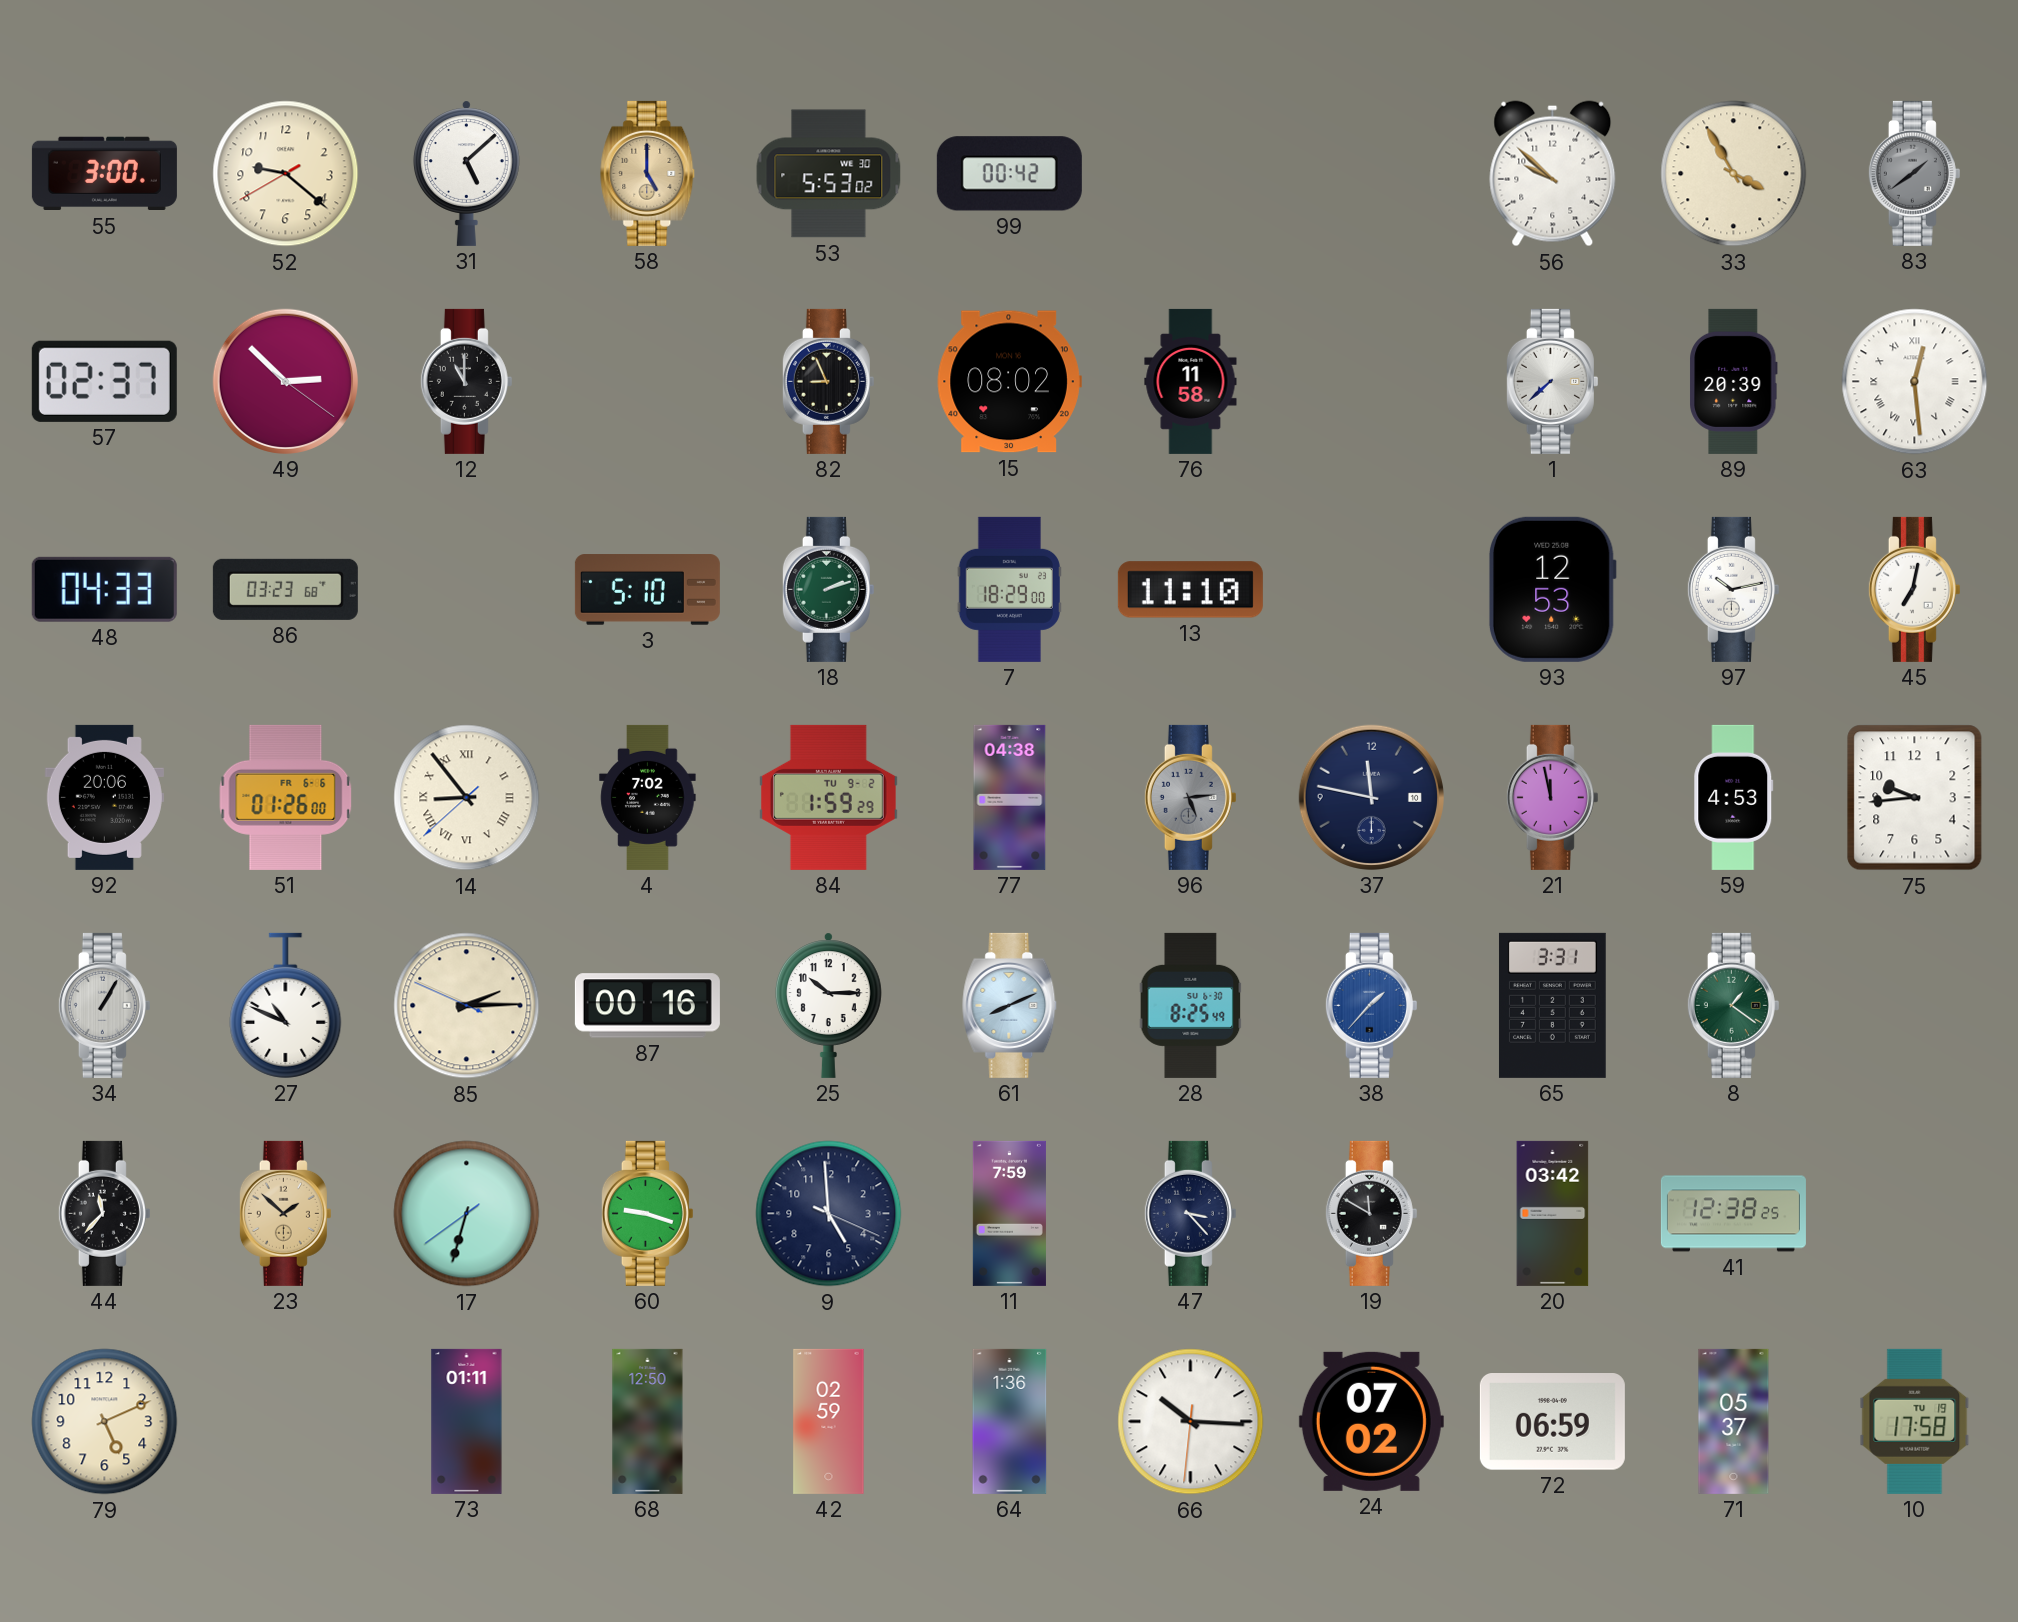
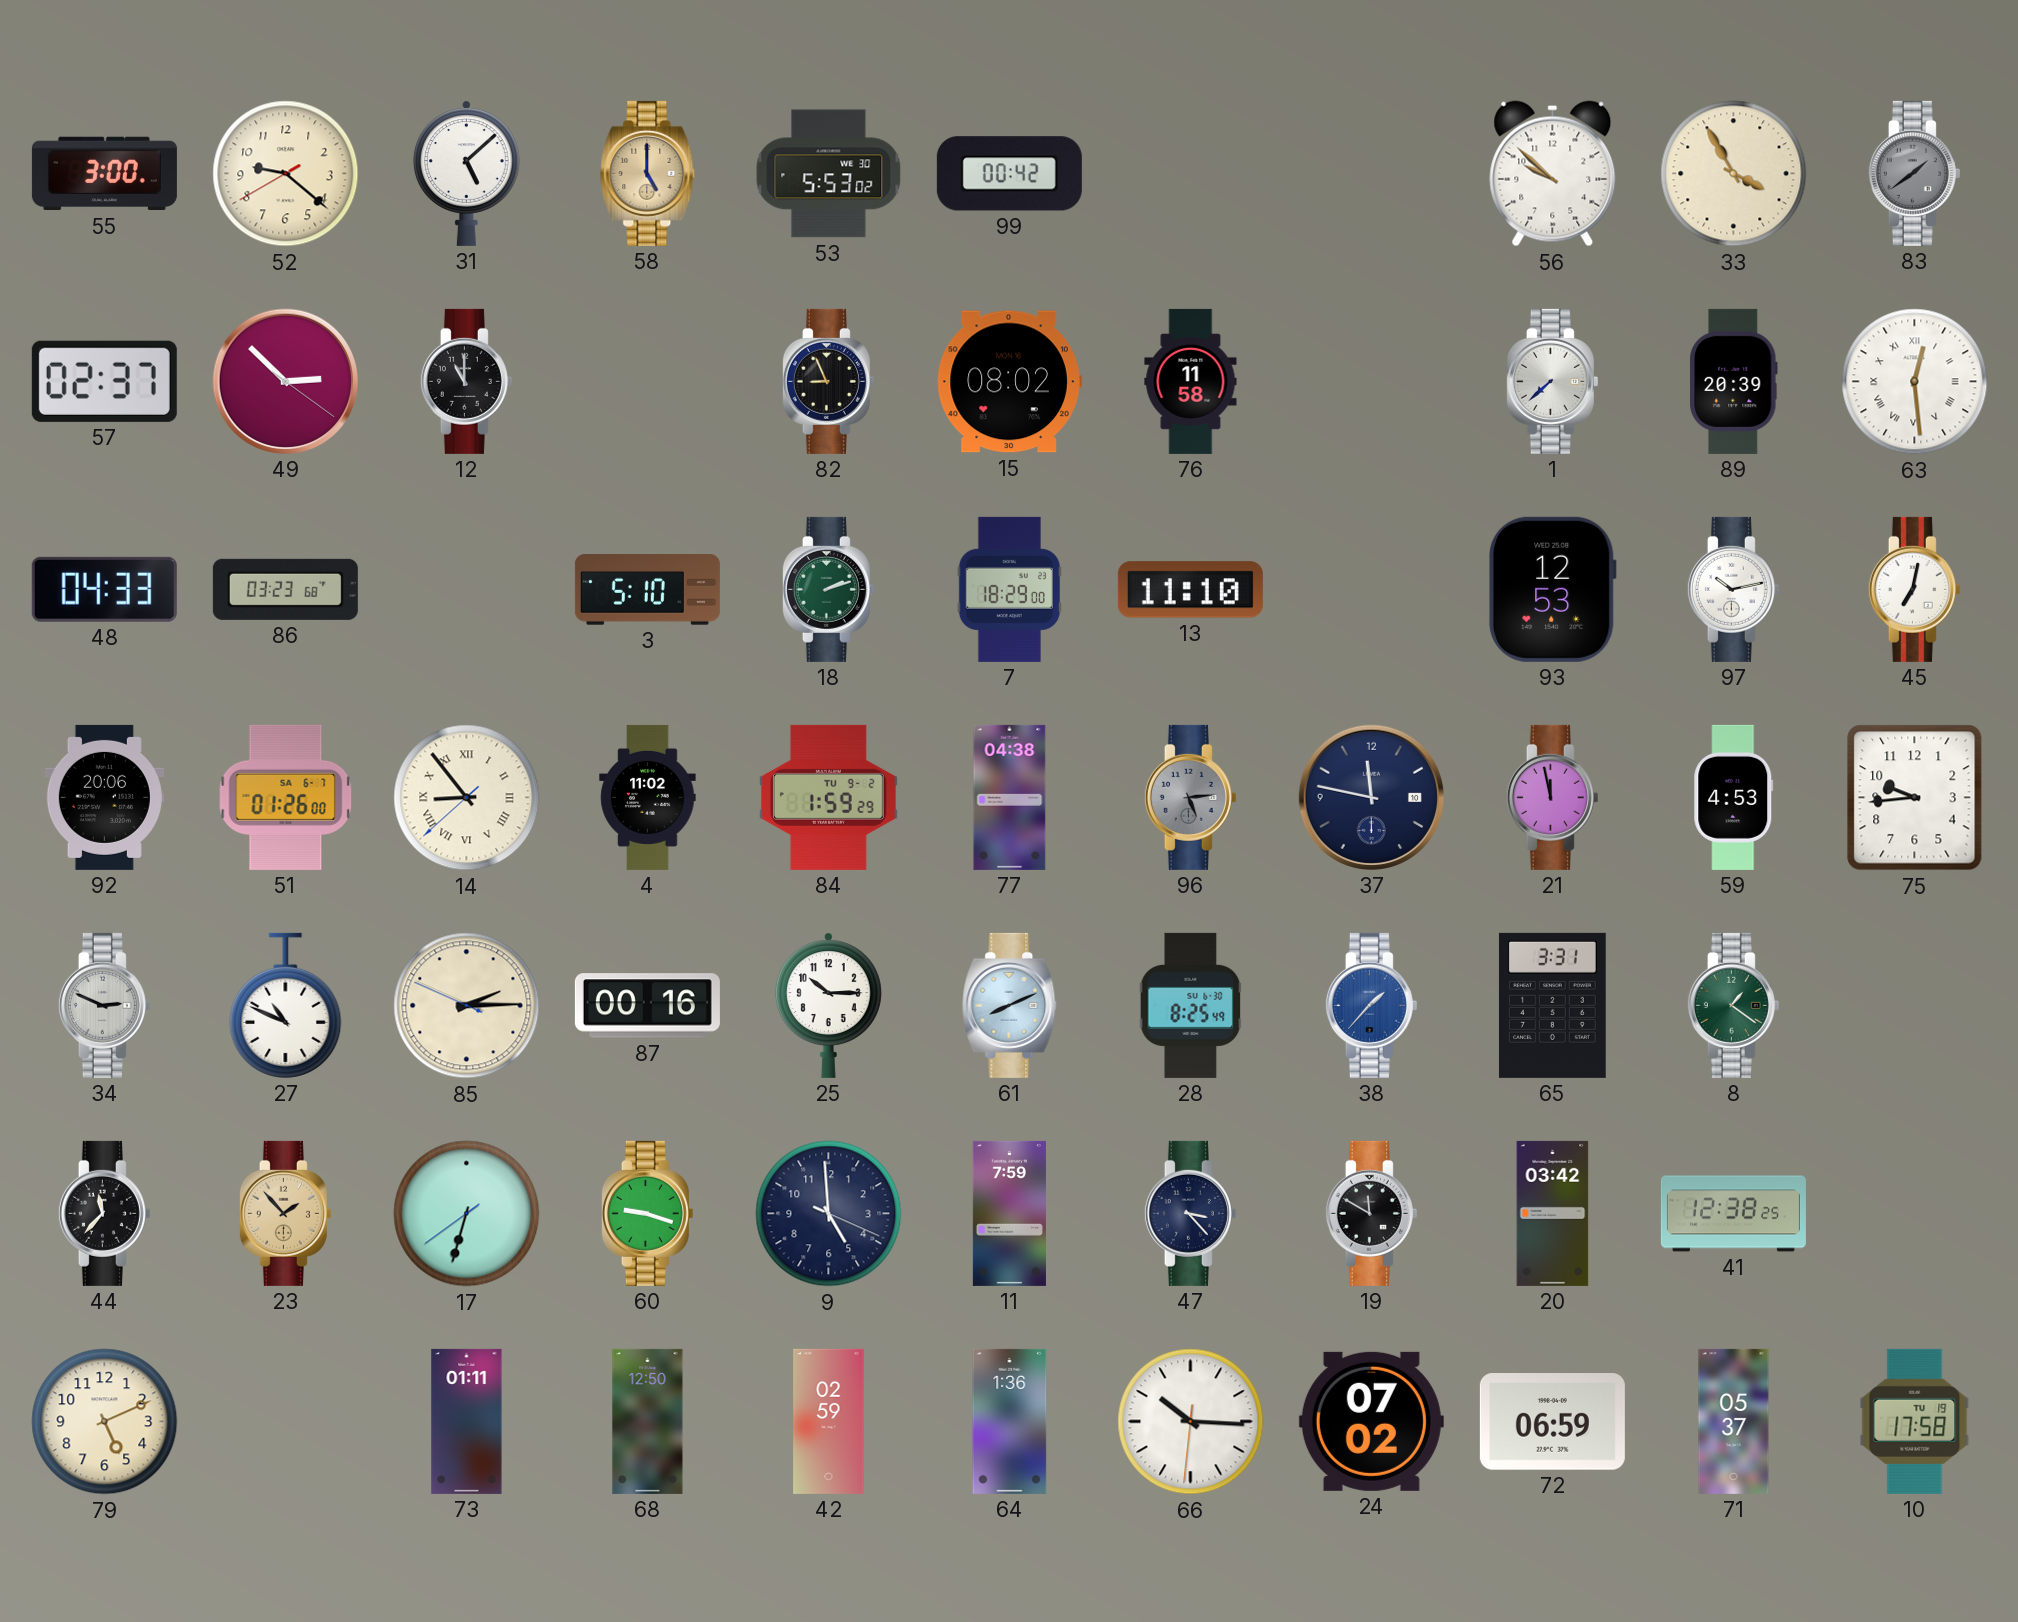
51 date: FR 6-6 -> SA 6-7 (286, 797)
4: 7:02 -> 11:02 (648, 797)
34: 1:05 -> 2:49 (104, 1005)
23: 1:52 -> 1:53 (285, 1213)
